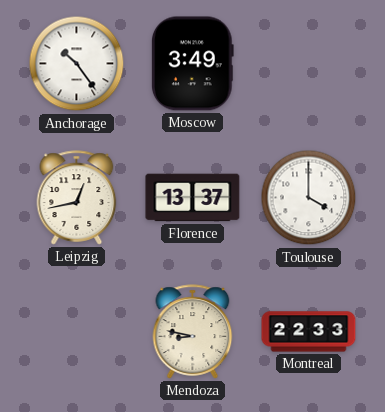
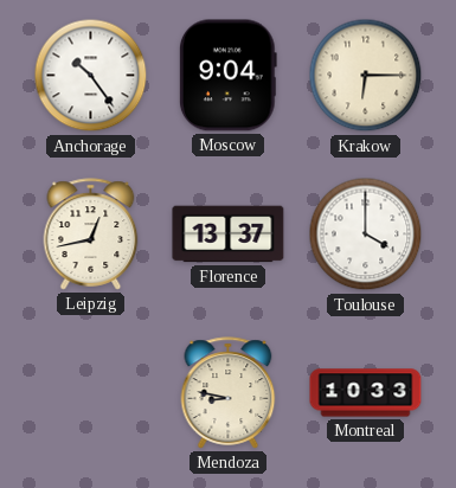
Moscow: 3:49 -> 9:04 (227, 76)
Krakow: none -> 6:15 (366, 76)
Montreal: 22:33 -> 10:33 (366, 393)
